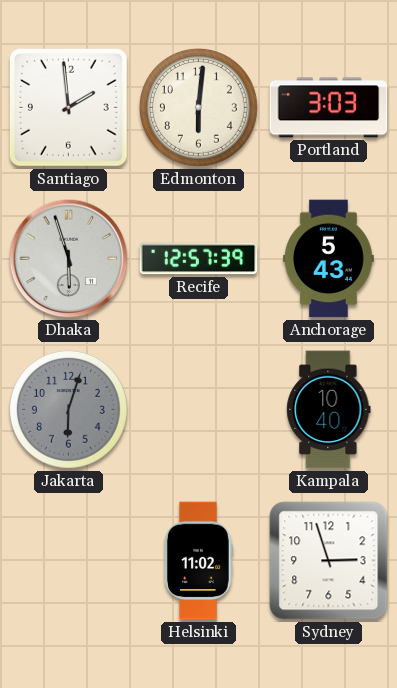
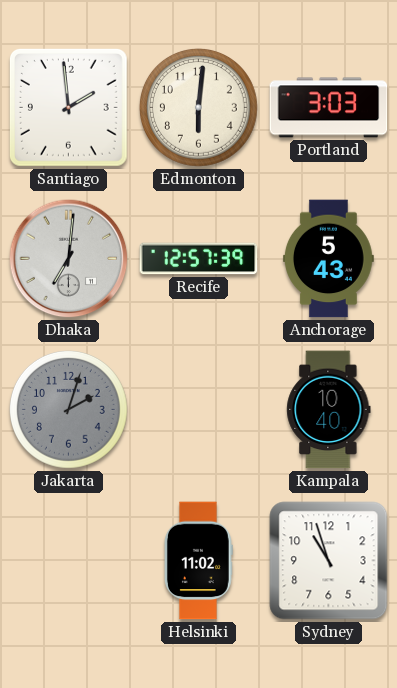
Dhaka: 5:57 -> 7:01 (69, 259)
Jakarta: 6:03 -> 2:03 (68, 409)
Sydney: 2:57 -> 10:57 (329, 561)
